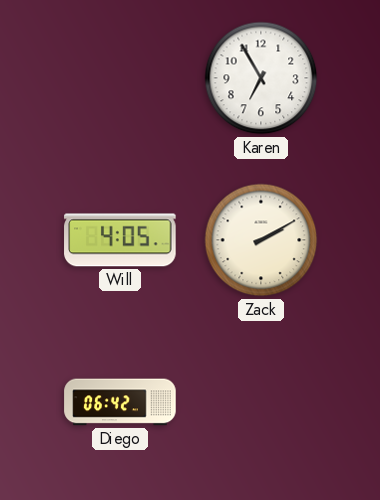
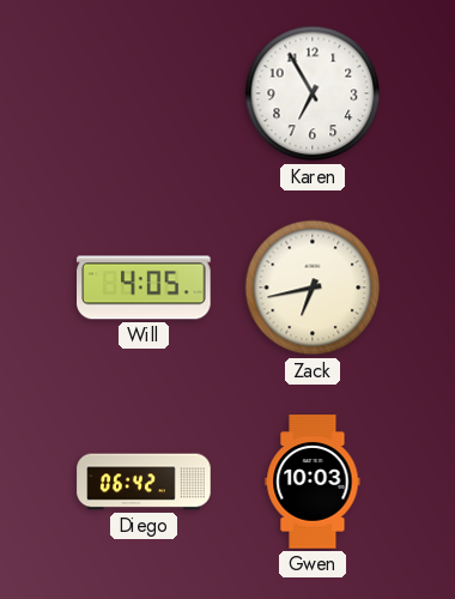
Zack: 2:10 -> 6:43 (313, 288)
Gwen: none -> 10:03 (313, 482)
